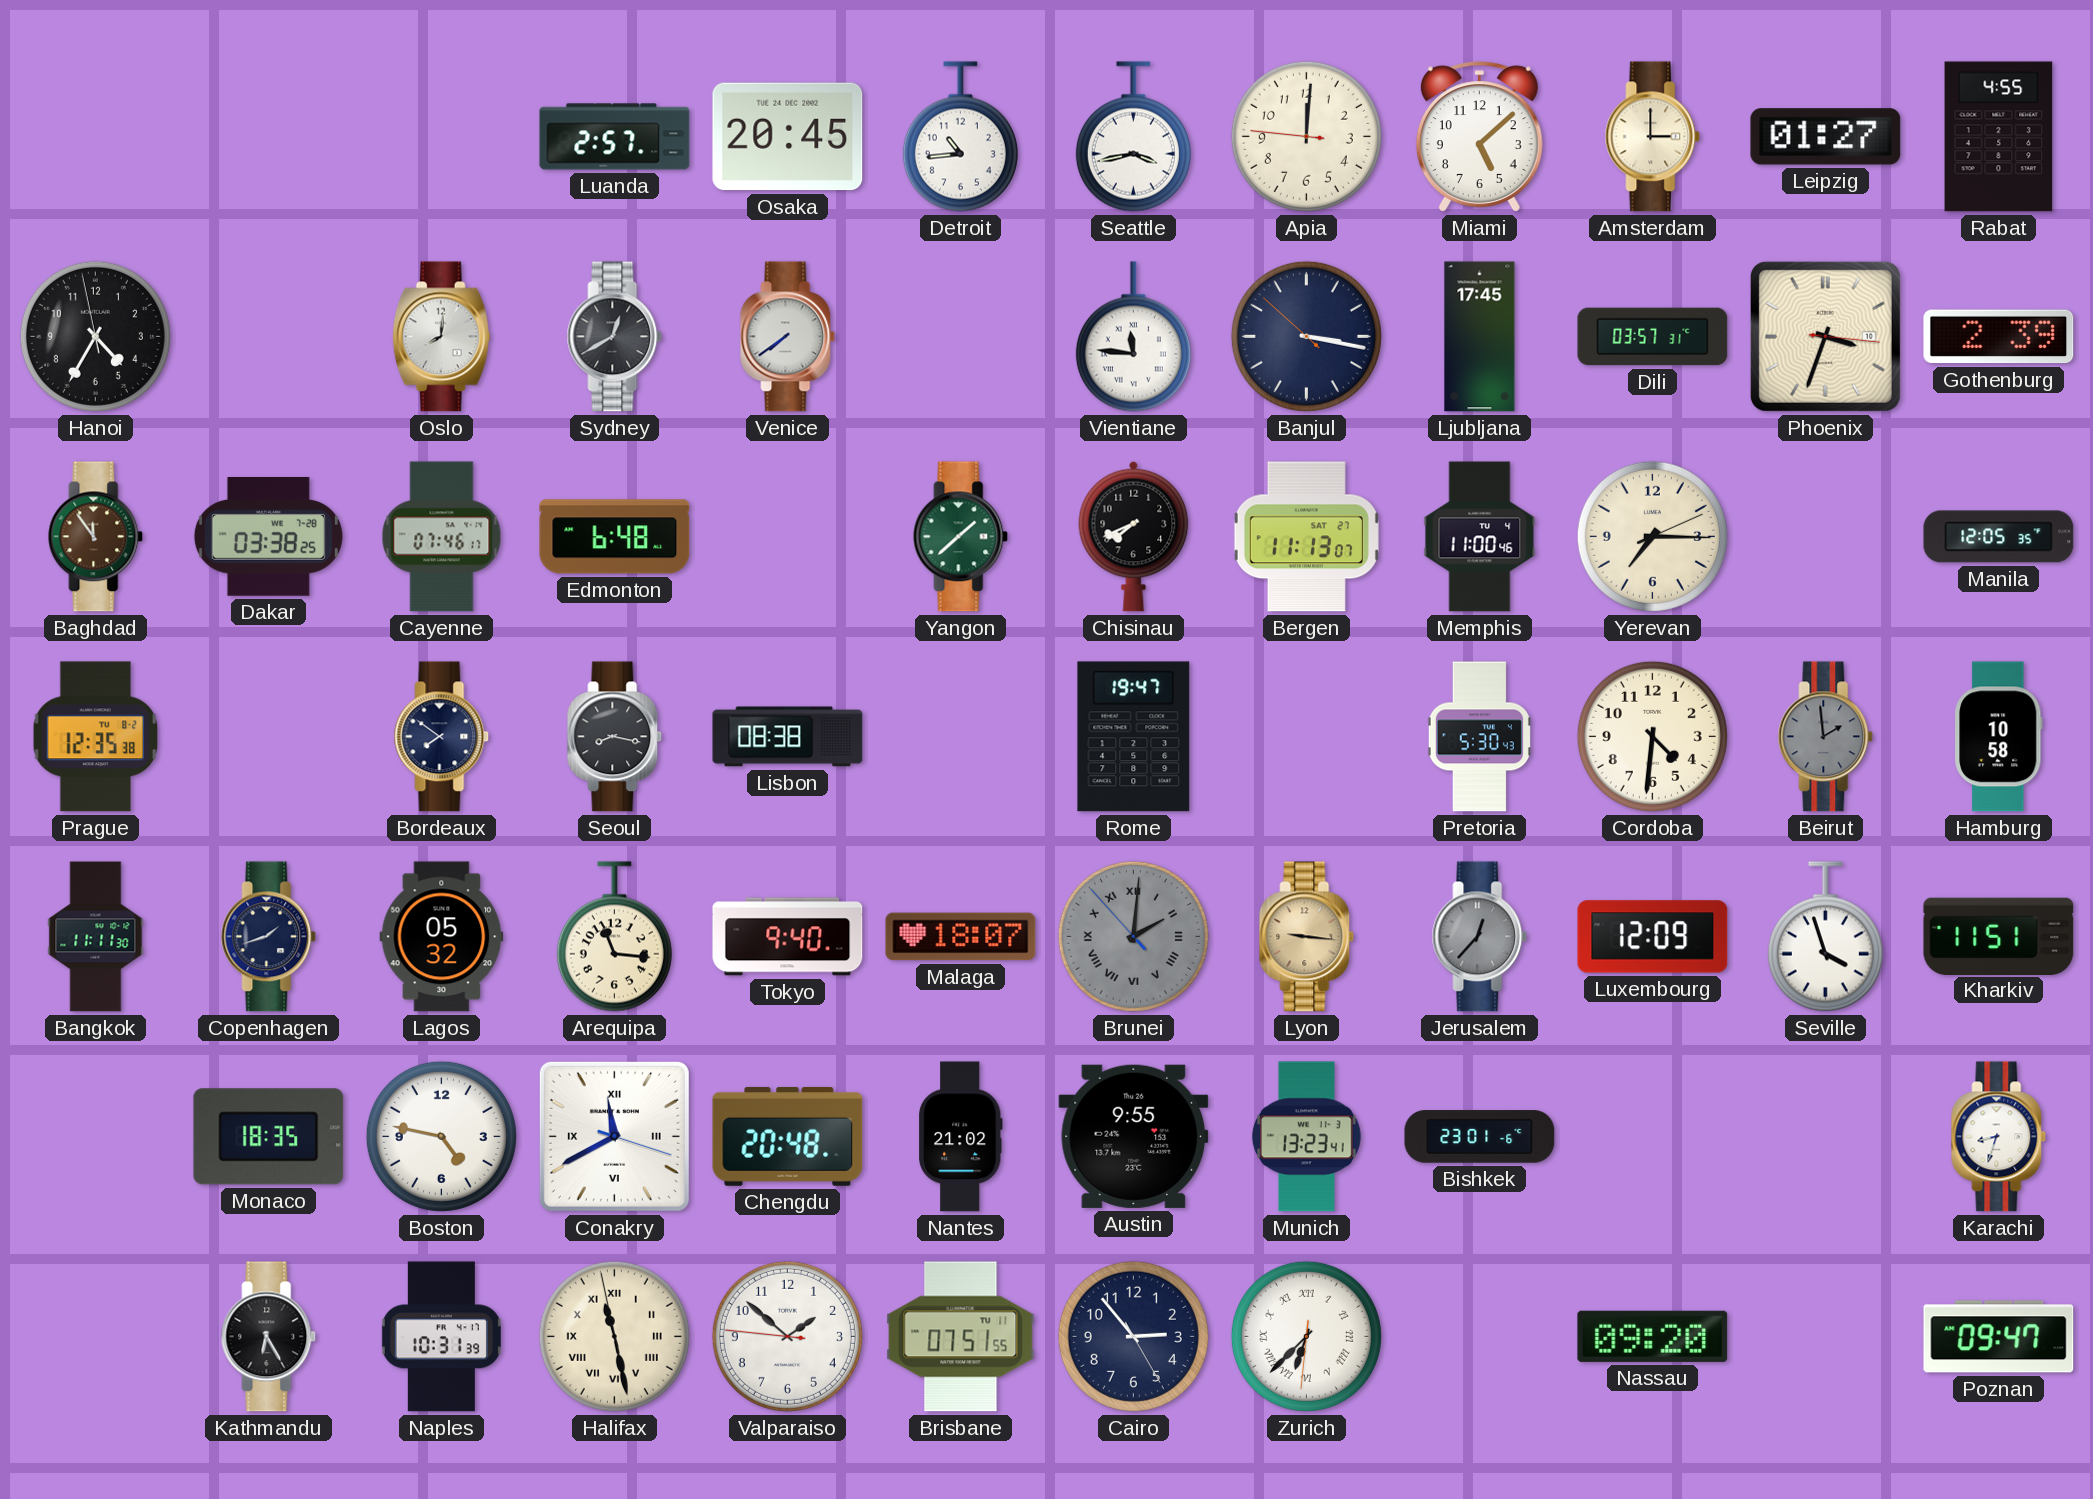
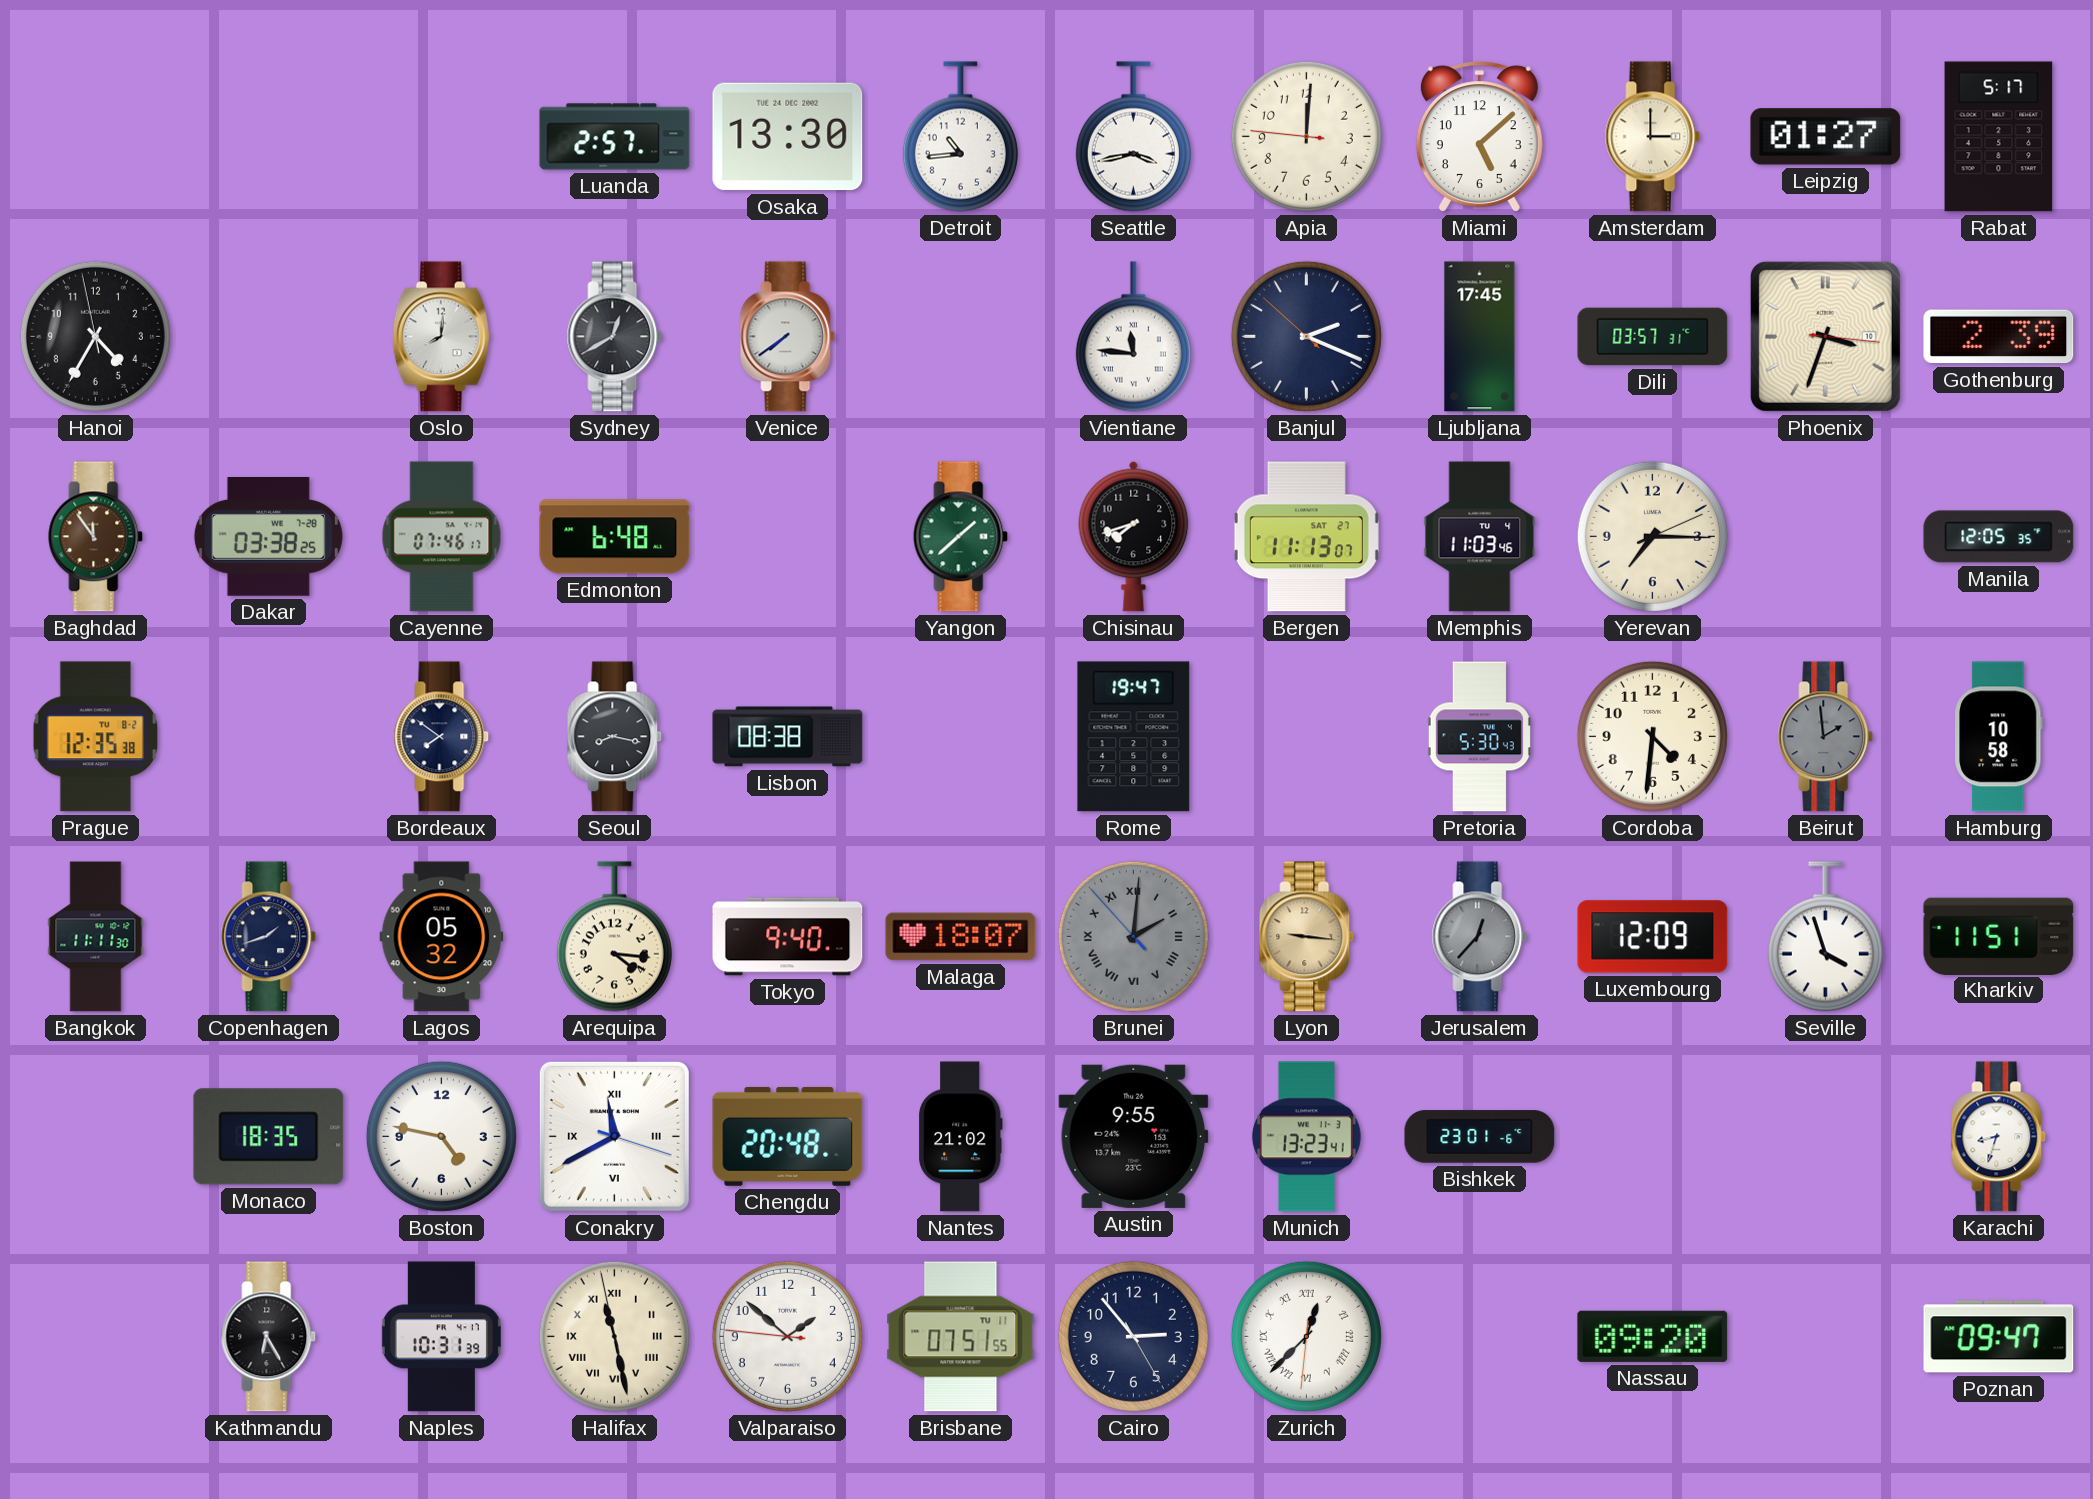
Osaka: 20:45 -> 13:30 (788, 137)
Rabat: 4:55 -> 5:17 (1999, 137)
Banjul: 3:16 -> 2:18 (1306, 336)
Chisinau: 7:41 -> 7:42 (1134, 536)
Memphis: 11:00 -> 11:03 (1480, 537)
Arequipa: 11:16 -> 4:16 (614, 937)
Zurich: 6:37 -> 12:37 (1306, 1336)
